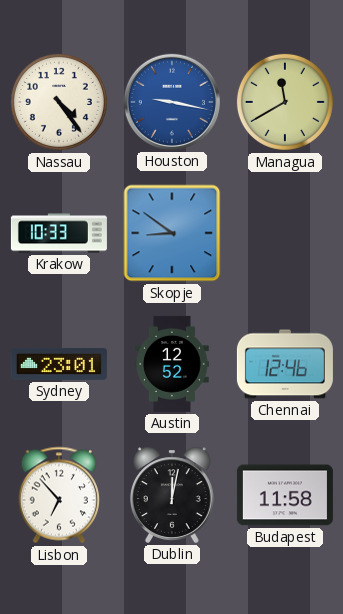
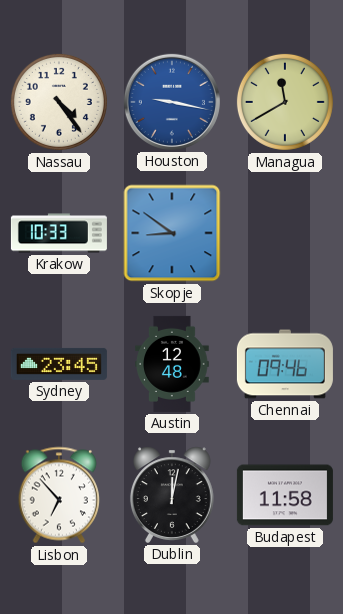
Sydney: 23:01 -> 23:45 (59, 364)
Austin: 12:52 -> 12:48 (172, 364)
Chennai: 12:46 -> 09:46 (285, 364)
